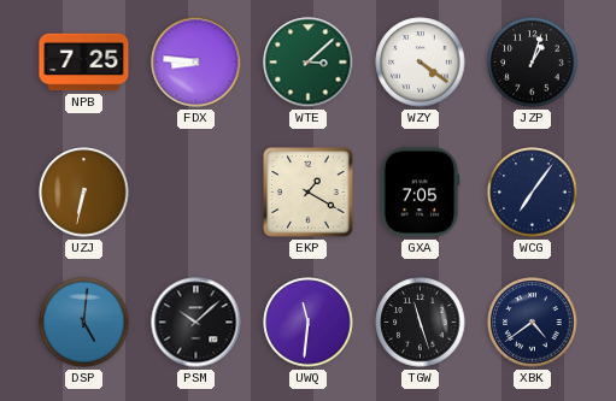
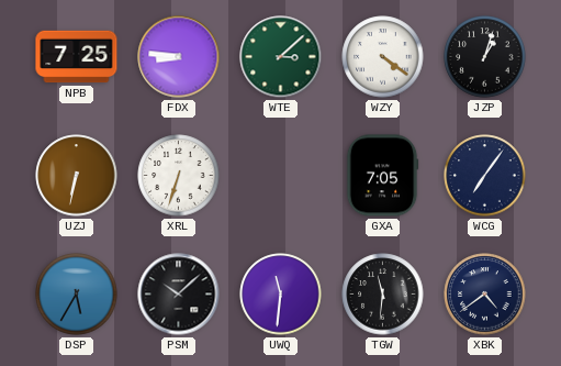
XRL: none -> 6:33 (179, 176)
EKP: 1:20 -> none (309, 193)
DSP: 5:01 -> 5:35 (77, 295)
TGW: 11:27 -> 11:31 (383, 295)
